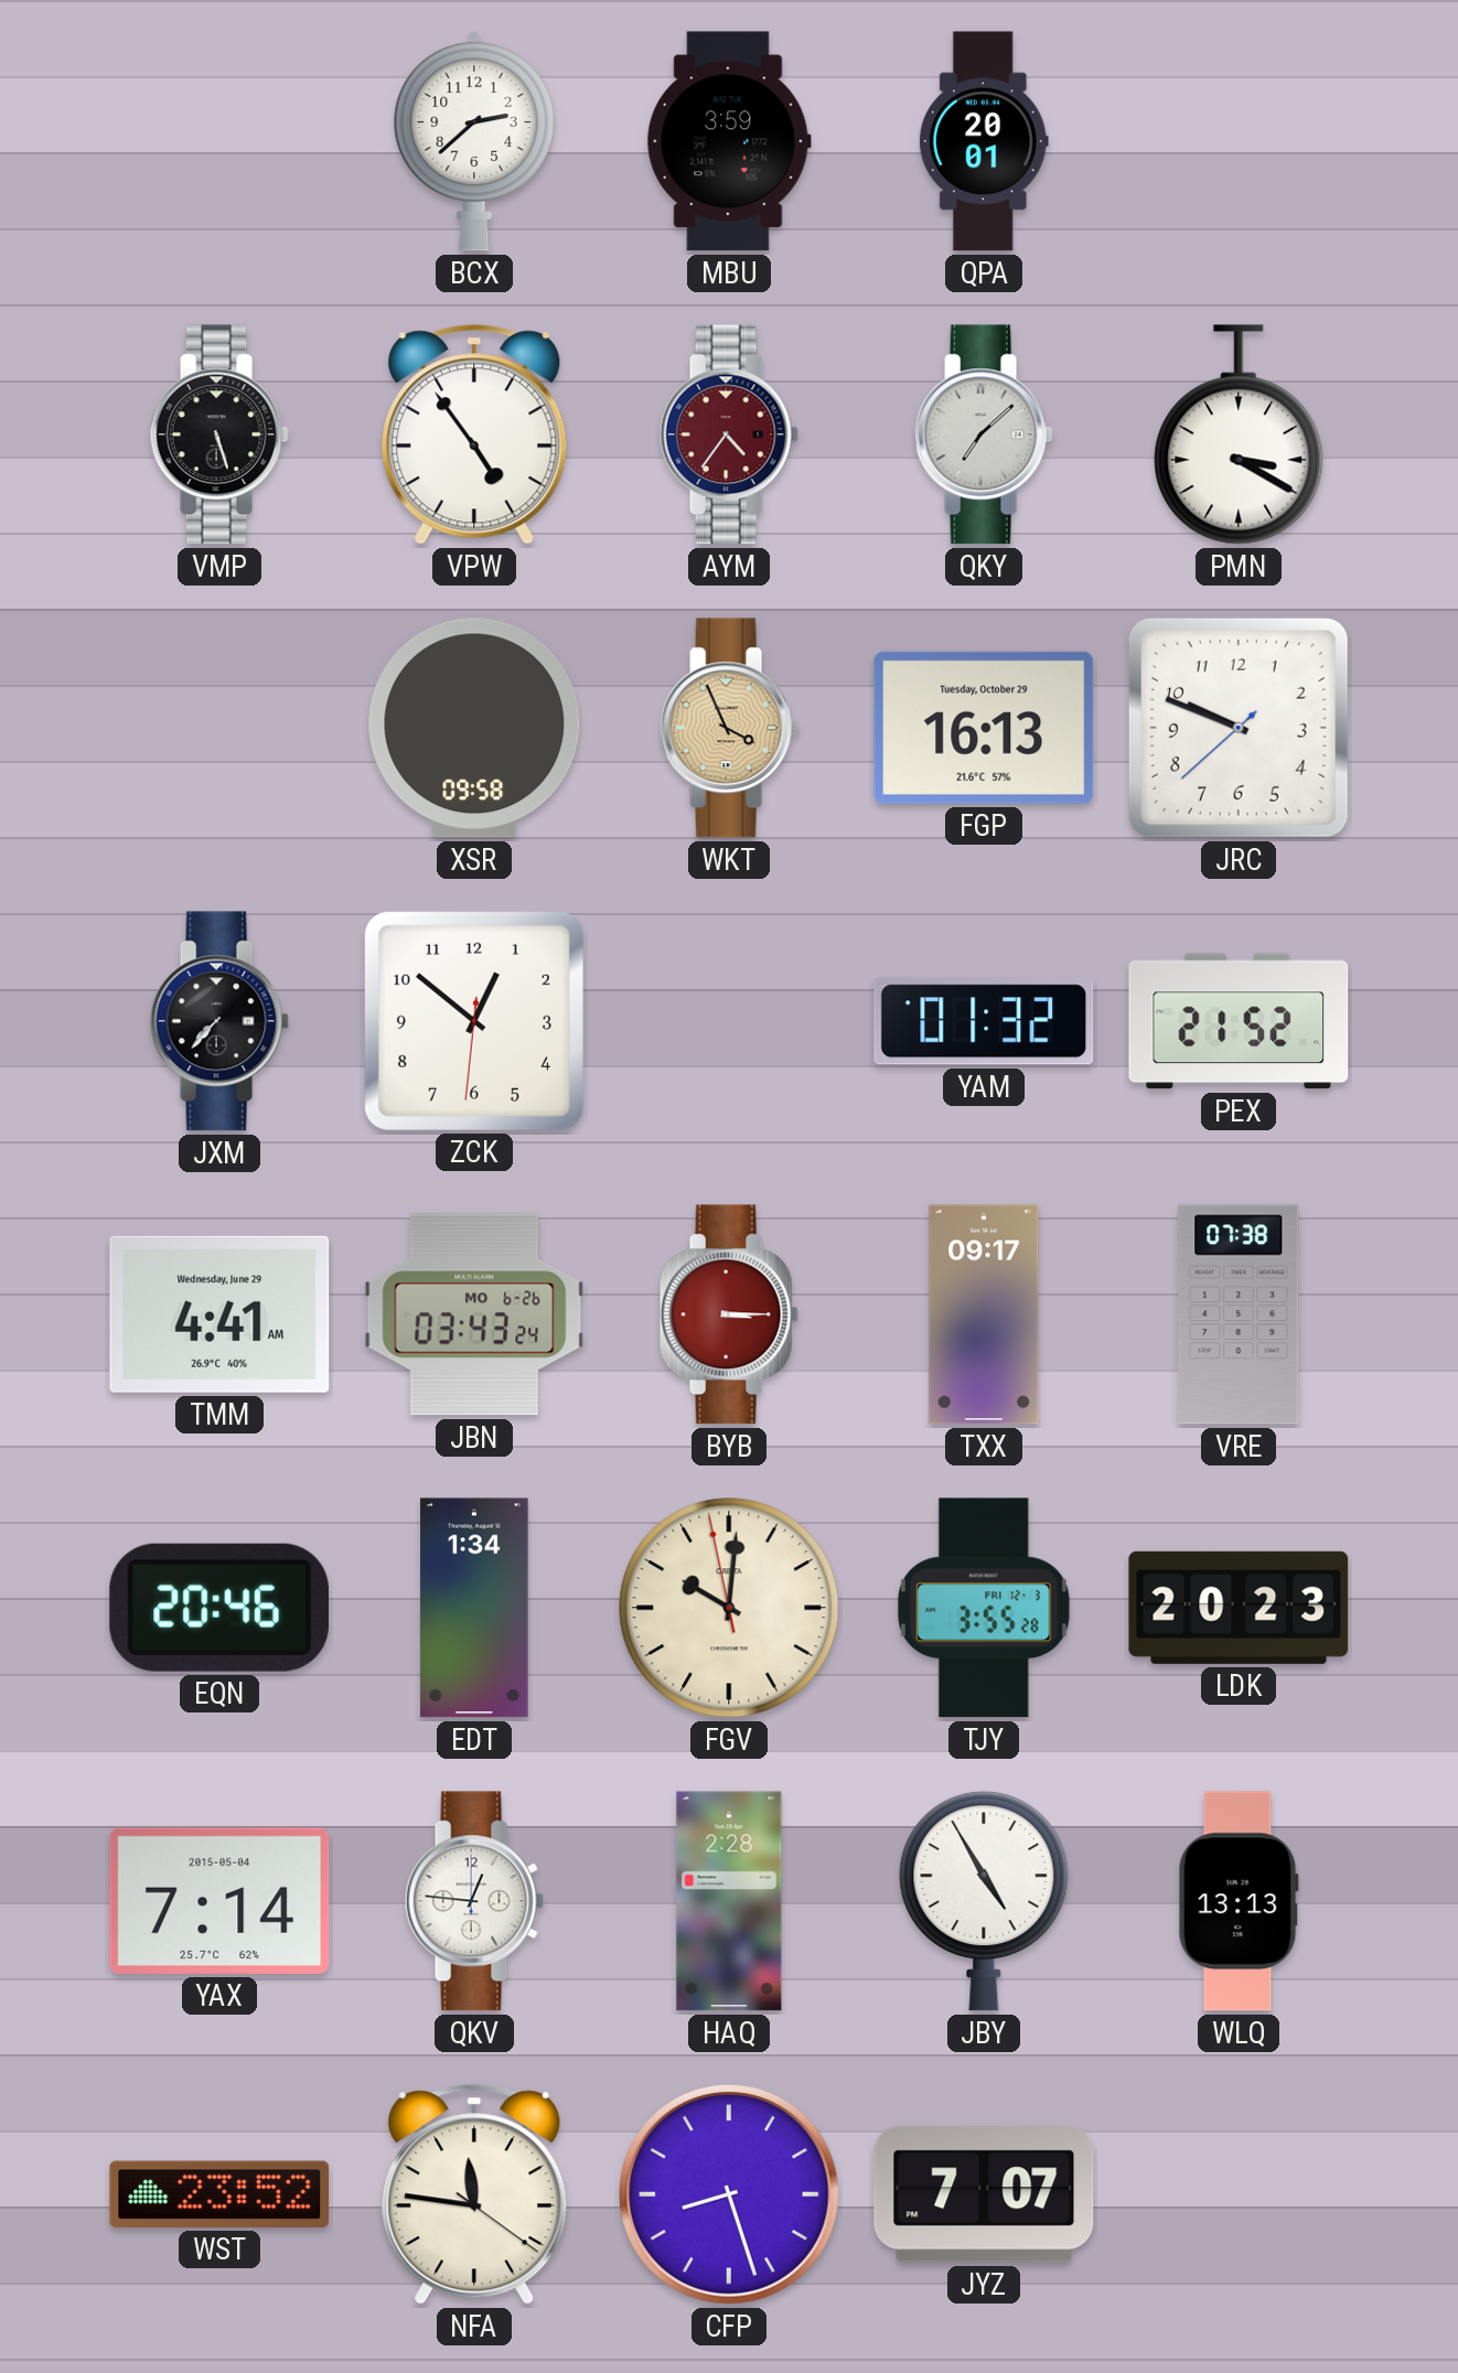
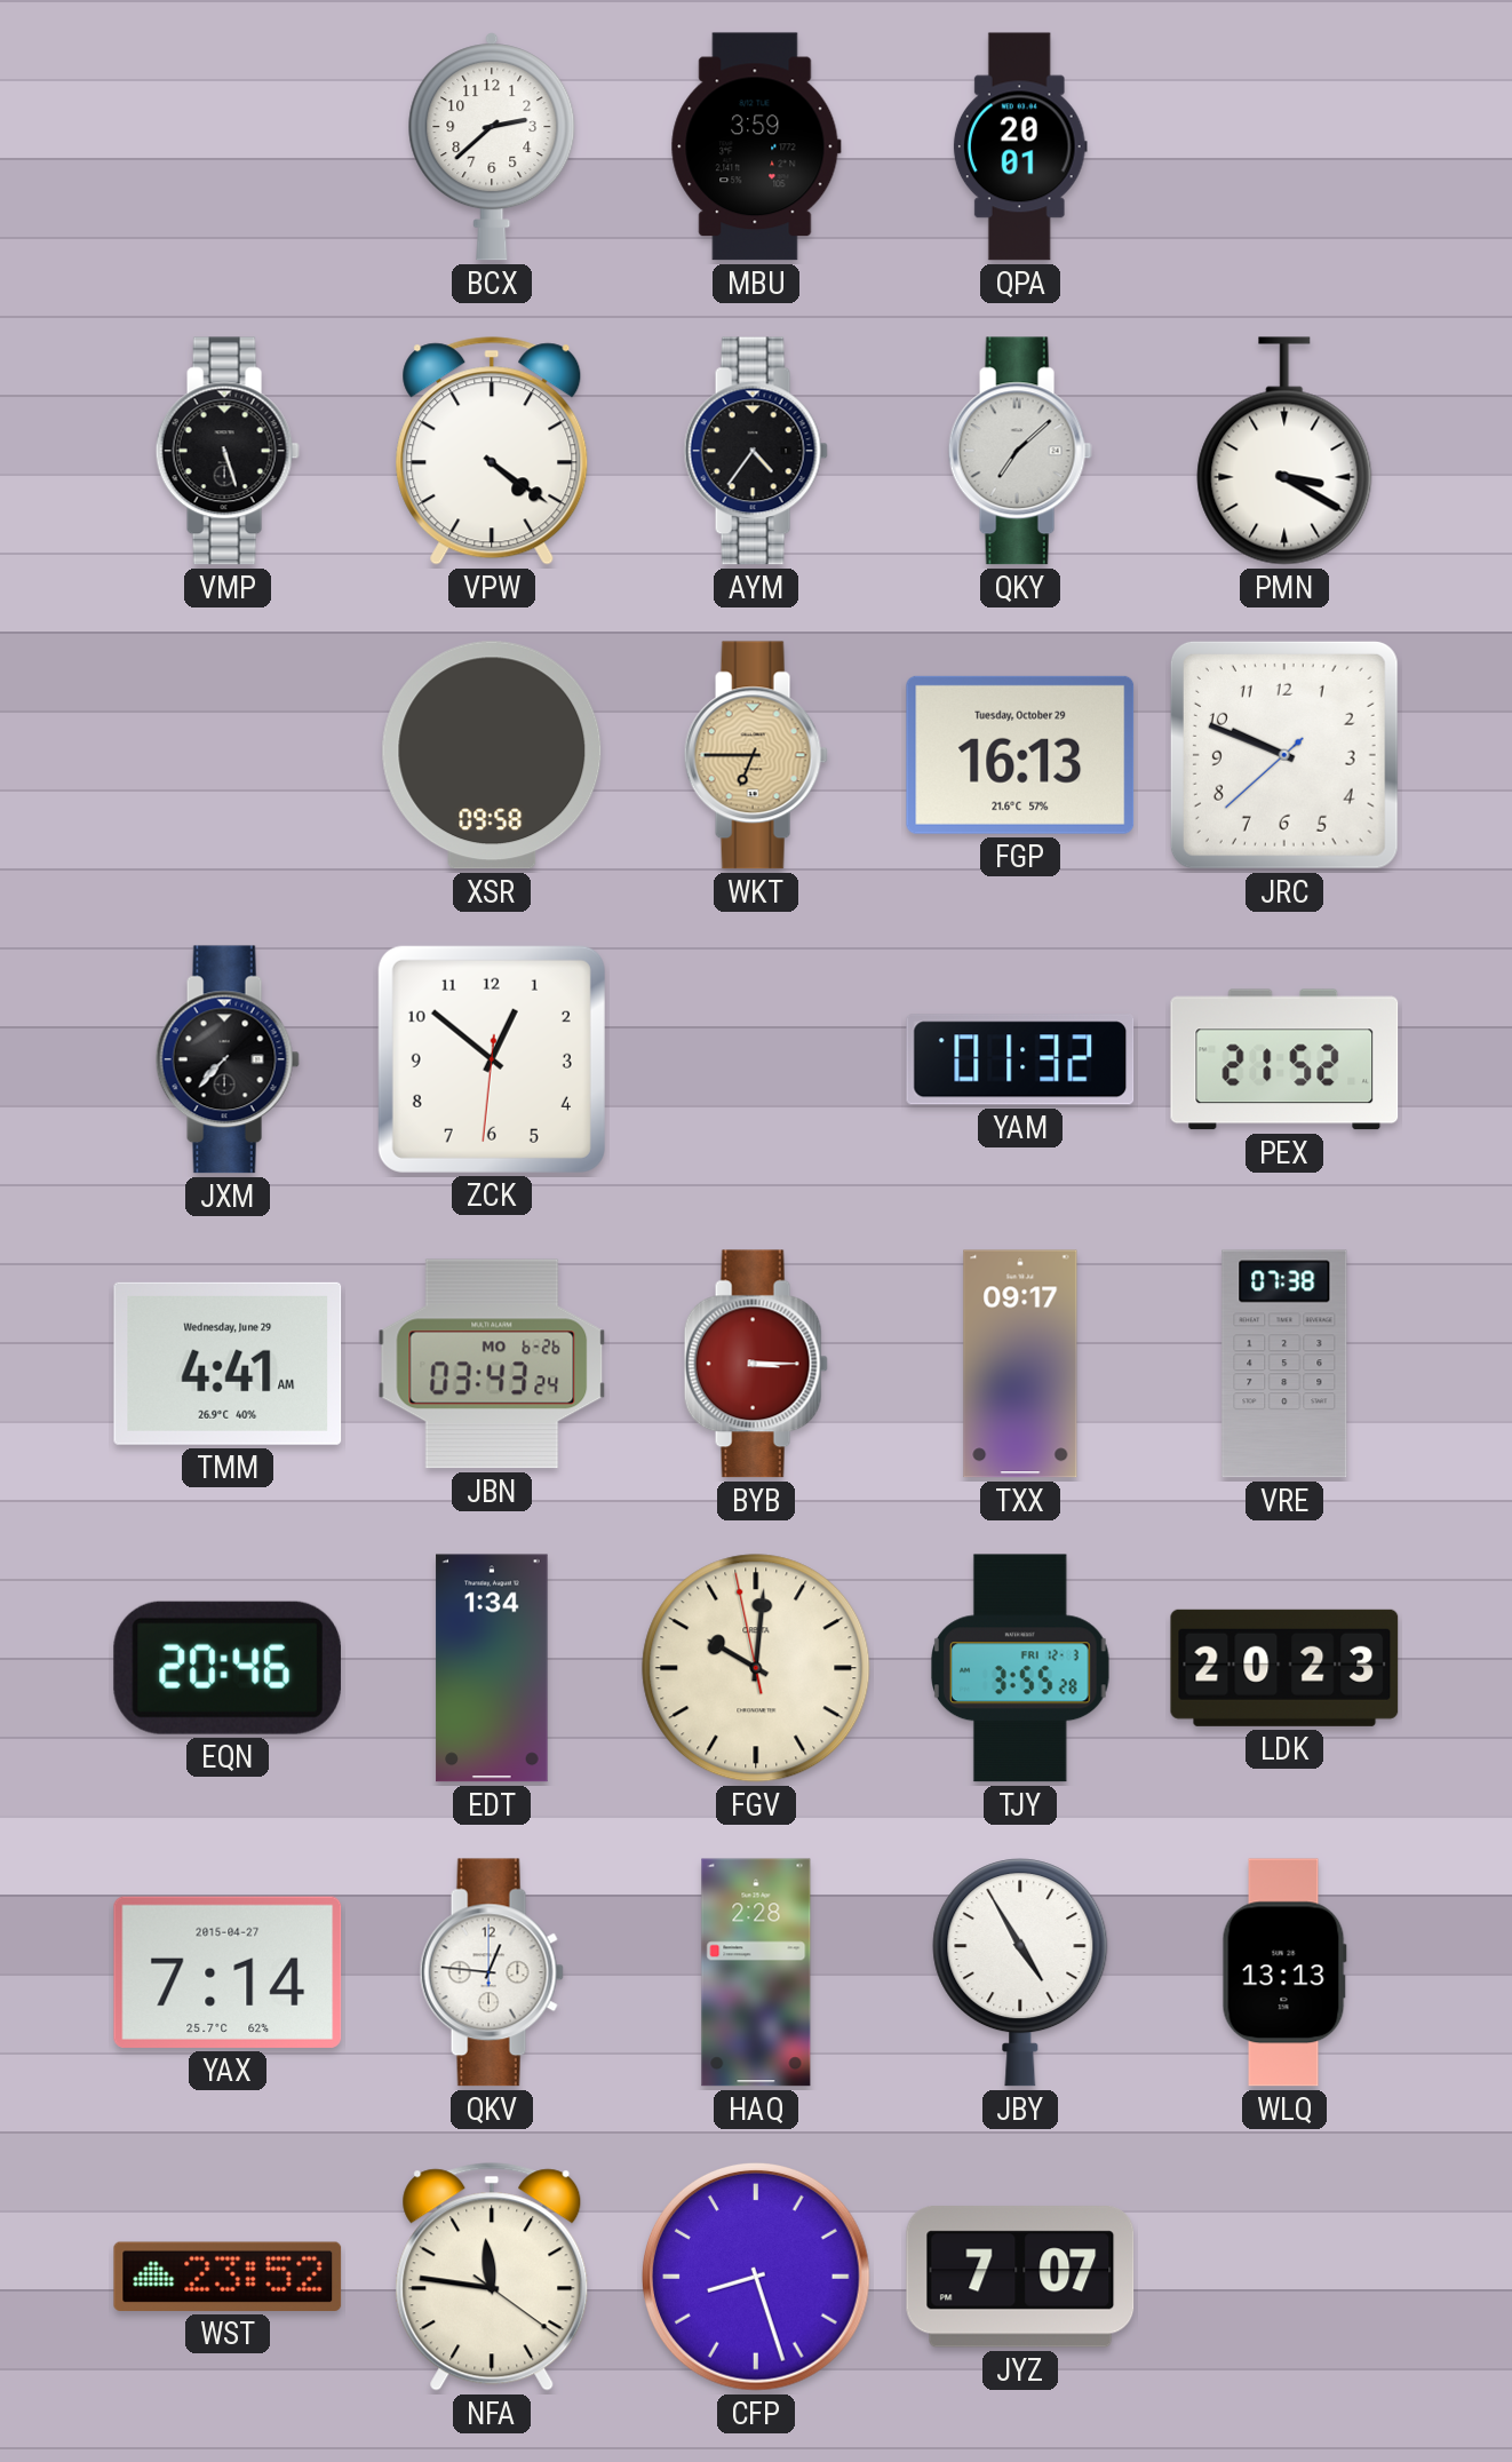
VPW: 4:54 -> 4:21 (492, 451)
AYM dial: burgundy -> black (756, 451)
WKT: 3:56 -> 6:45 (756, 755)
YAX date: 2015-05-04 -> 2015-04-27 (228, 1972)
